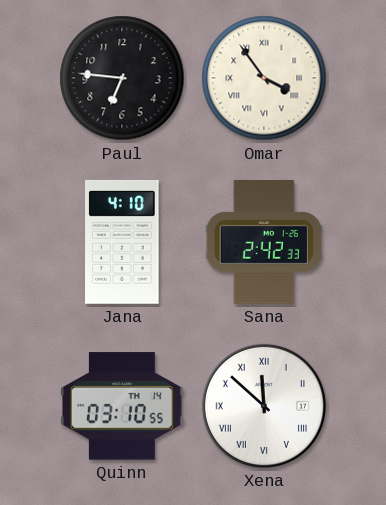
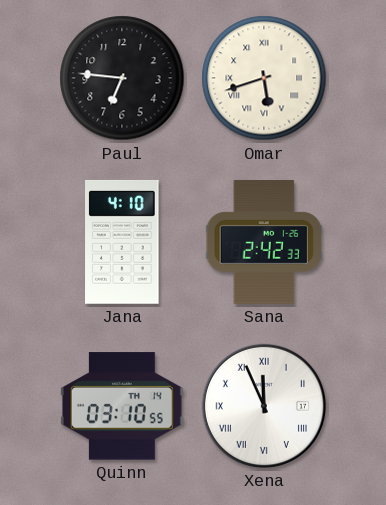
Omar: 3:54 -> 5:42 (264, 78)
Xena: 11:52 -> 11:56 (264, 406)
